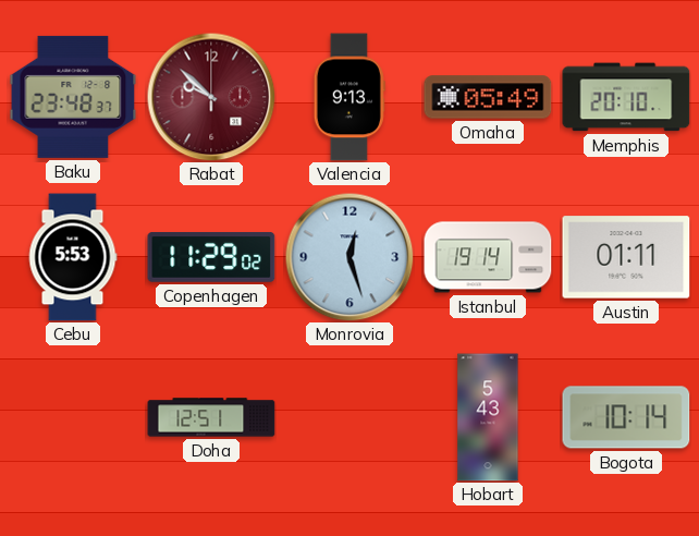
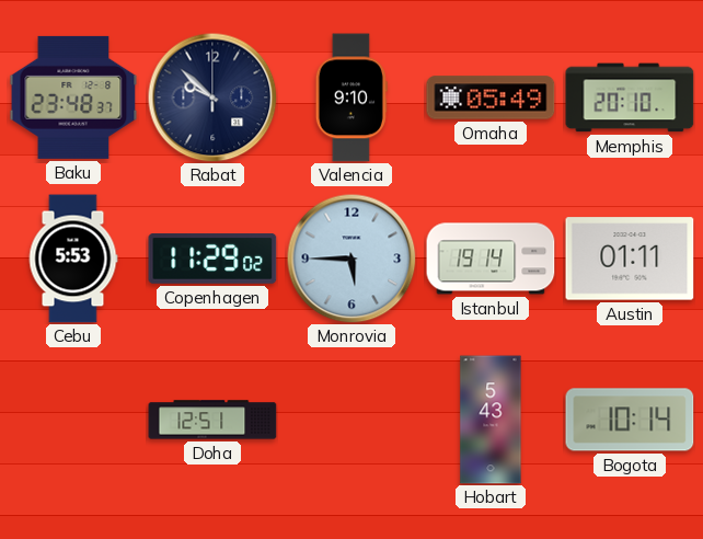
Rabat dial: burgundy -> navy (212, 98)
Valencia: 9:13 -> 9:10 (351, 98)
Monrovia: 12:27 -> 5:45 (351, 259)
